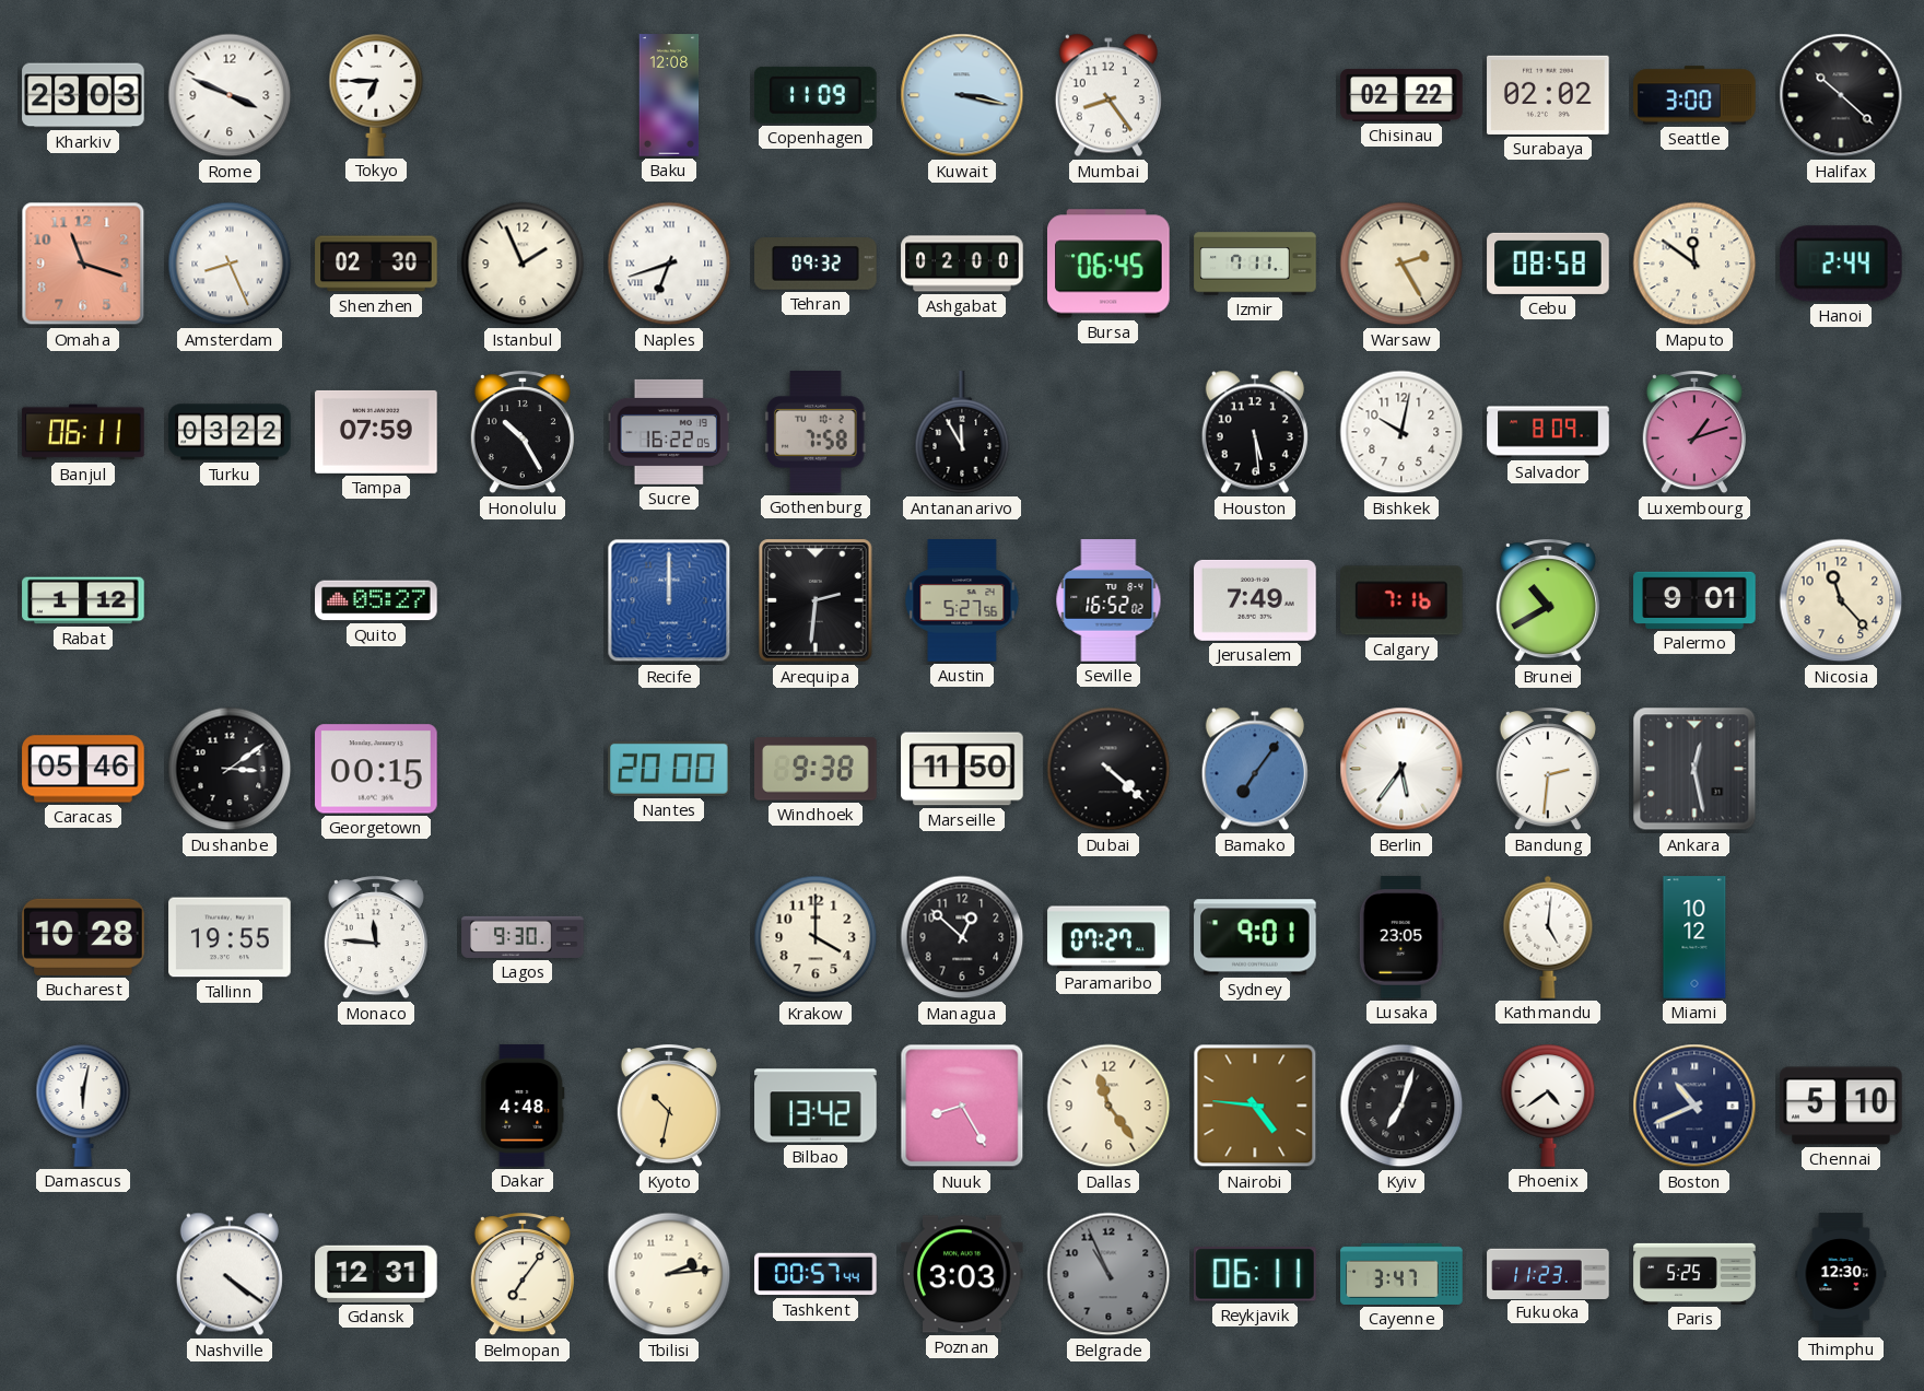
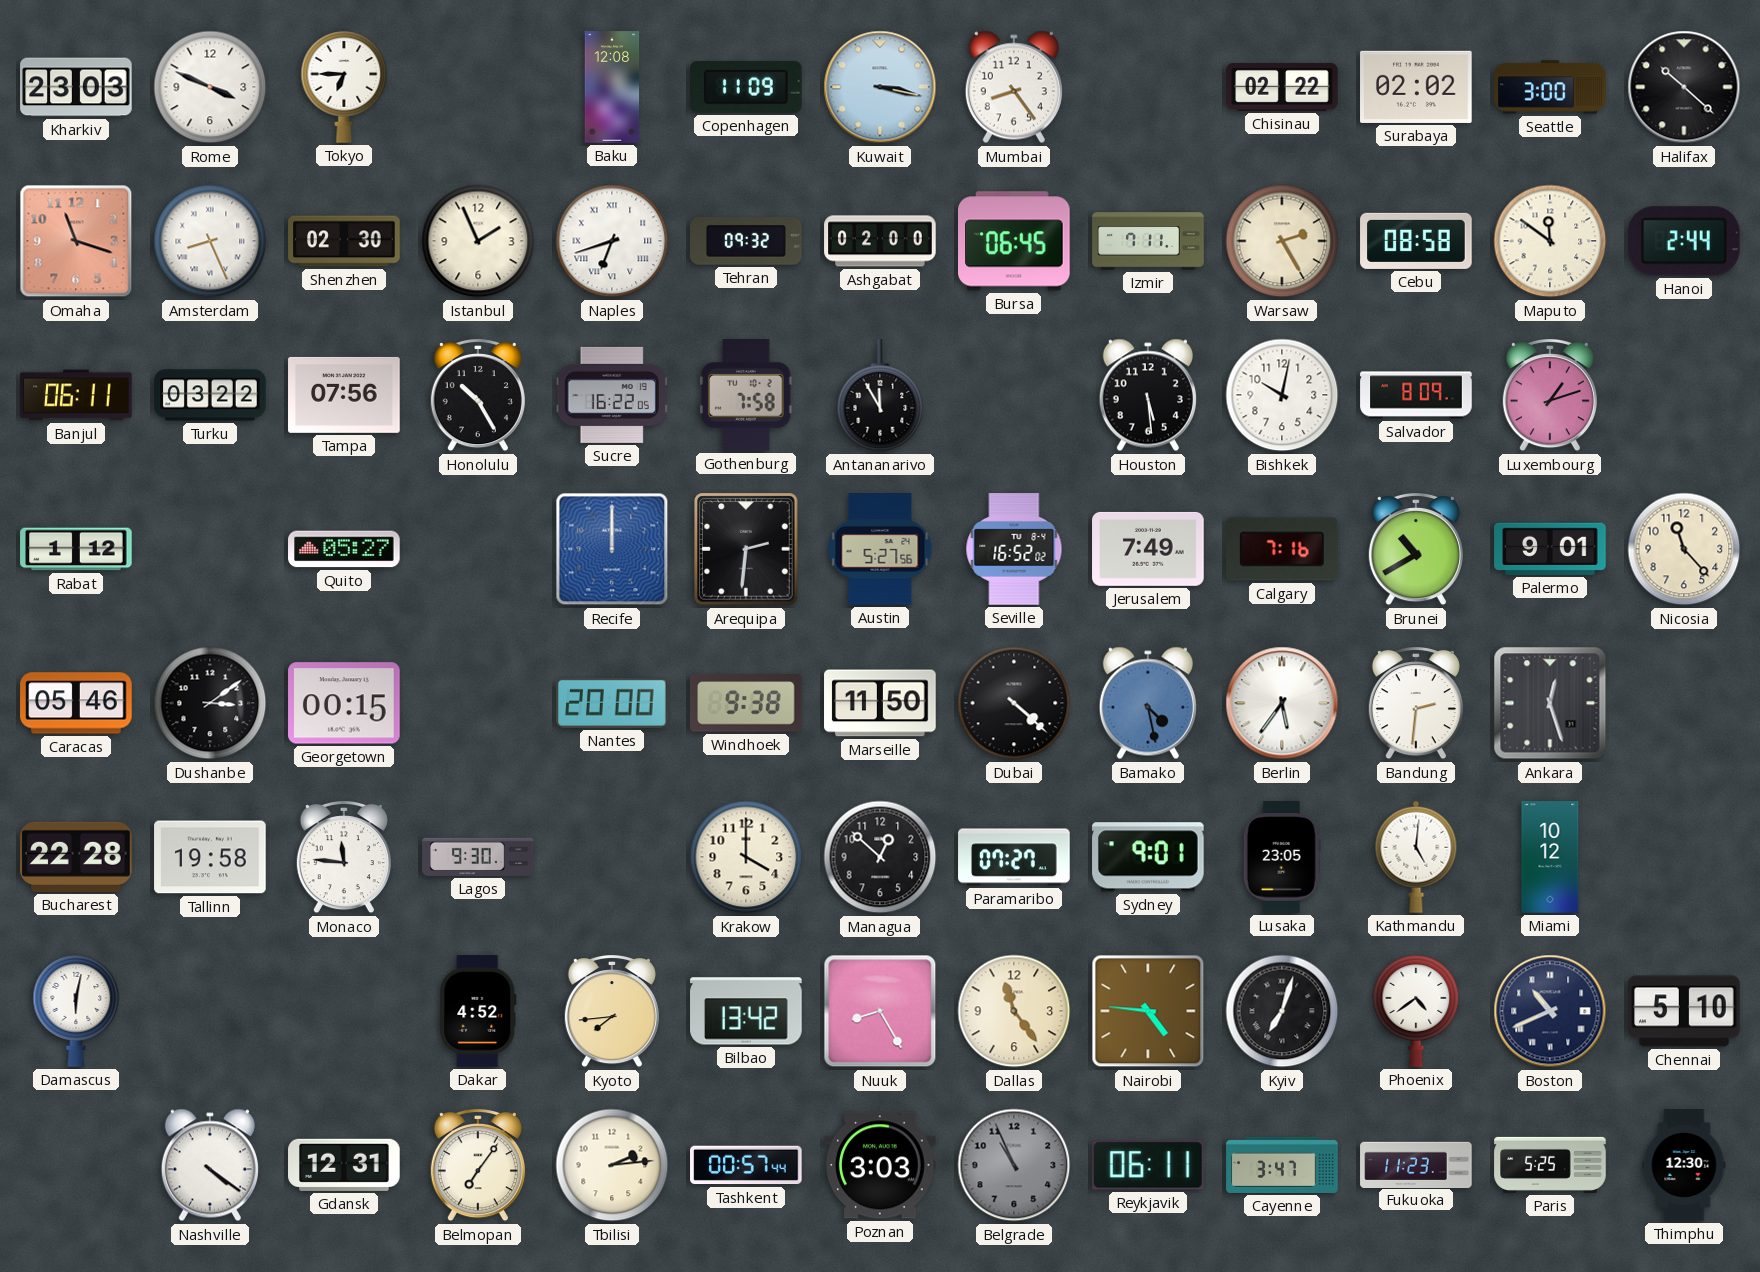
Tampa: 07:59 -> 07:56 (344, 395)
Bamako: 7:06 -> 4:28 (1148, 703)
Ankara: 12:28 -> 12:27 (1550, 703)
Bucharest: 10:28 -> 22:28 (76, 857)
Tallinn: 19:55 -> 19:58 (210, 857)
Dakar: 4:48 -> 4:52 (478, 1011)
Kyoto: 10:32 -> 7:44 (612, 1012)
